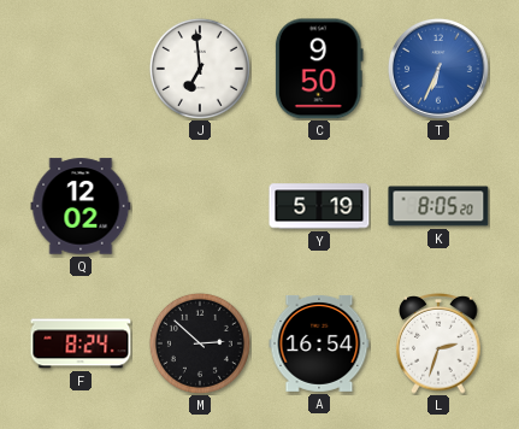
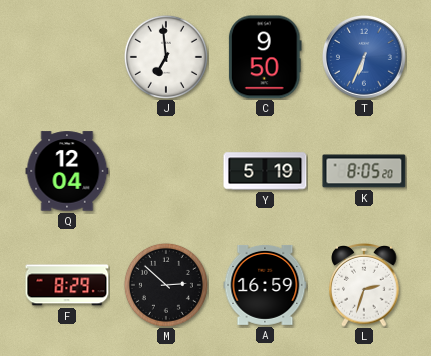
Q: 12:02 -> 12:04 (67, 171)
F: 8:24 -> 8:29 (67, 285)
A: 16:54 -> 16:59 (265, 285)
